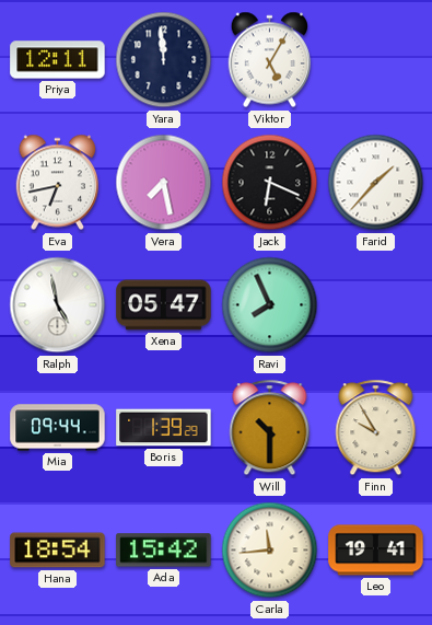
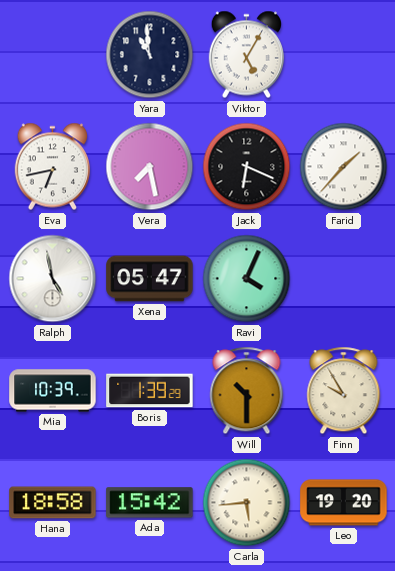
Priya: 12:11 -> none (58, 60)
Yara: 11:59 -> 10:59 (150, 55)
Ravi: 7:56 -> 4:04 (247, 279)
Mia: 09:44 -> 10:39 (53, 391)
Hana: 18:54 -> 18:58 (53, 503)
Carla: 11:44 -> 5:44 (247, 503)
Leo: 19:41 -> 19:20 (344, 503)
